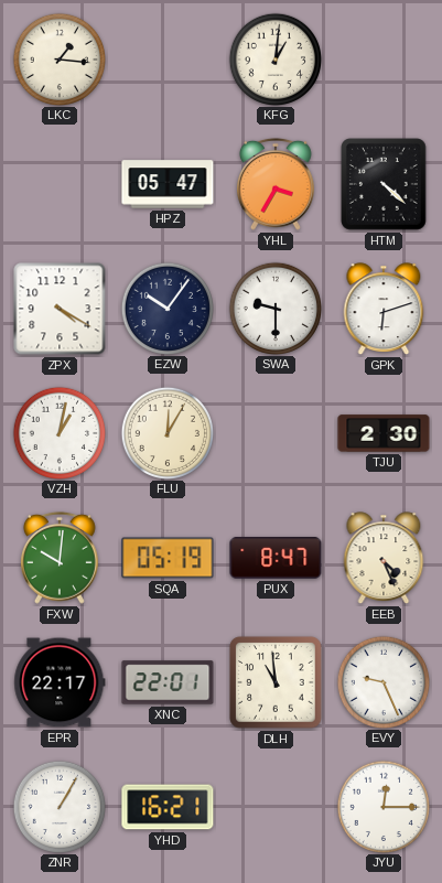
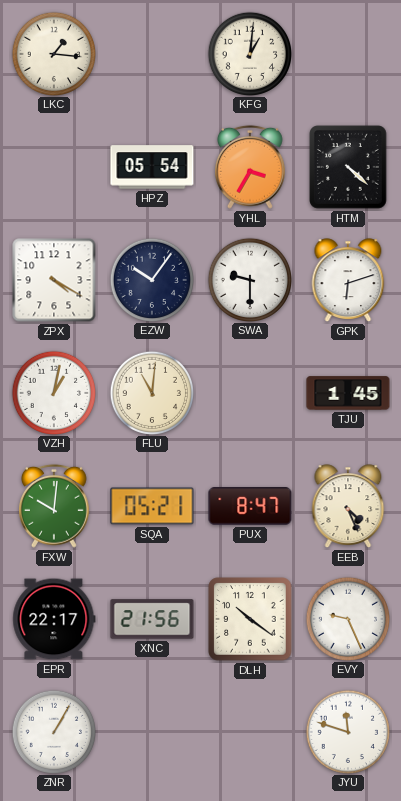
HPZ: 05:47 -> 05:54 (152, 167)
FLU: 12:05 -> 11:01 (151, 392)
TJU: 2:30 -> 1:45 (348, 393)
SQA: 05:19 -> 05:21 (152, 506)
XNC: 22:01 -> 21:56 (152, 619)
DLH: 10:59 -> 10:21 (250, 619)
YHD: 16:21 -> none (168, 807)
JYU: 12:15 -> 11:48 (347, 731)
